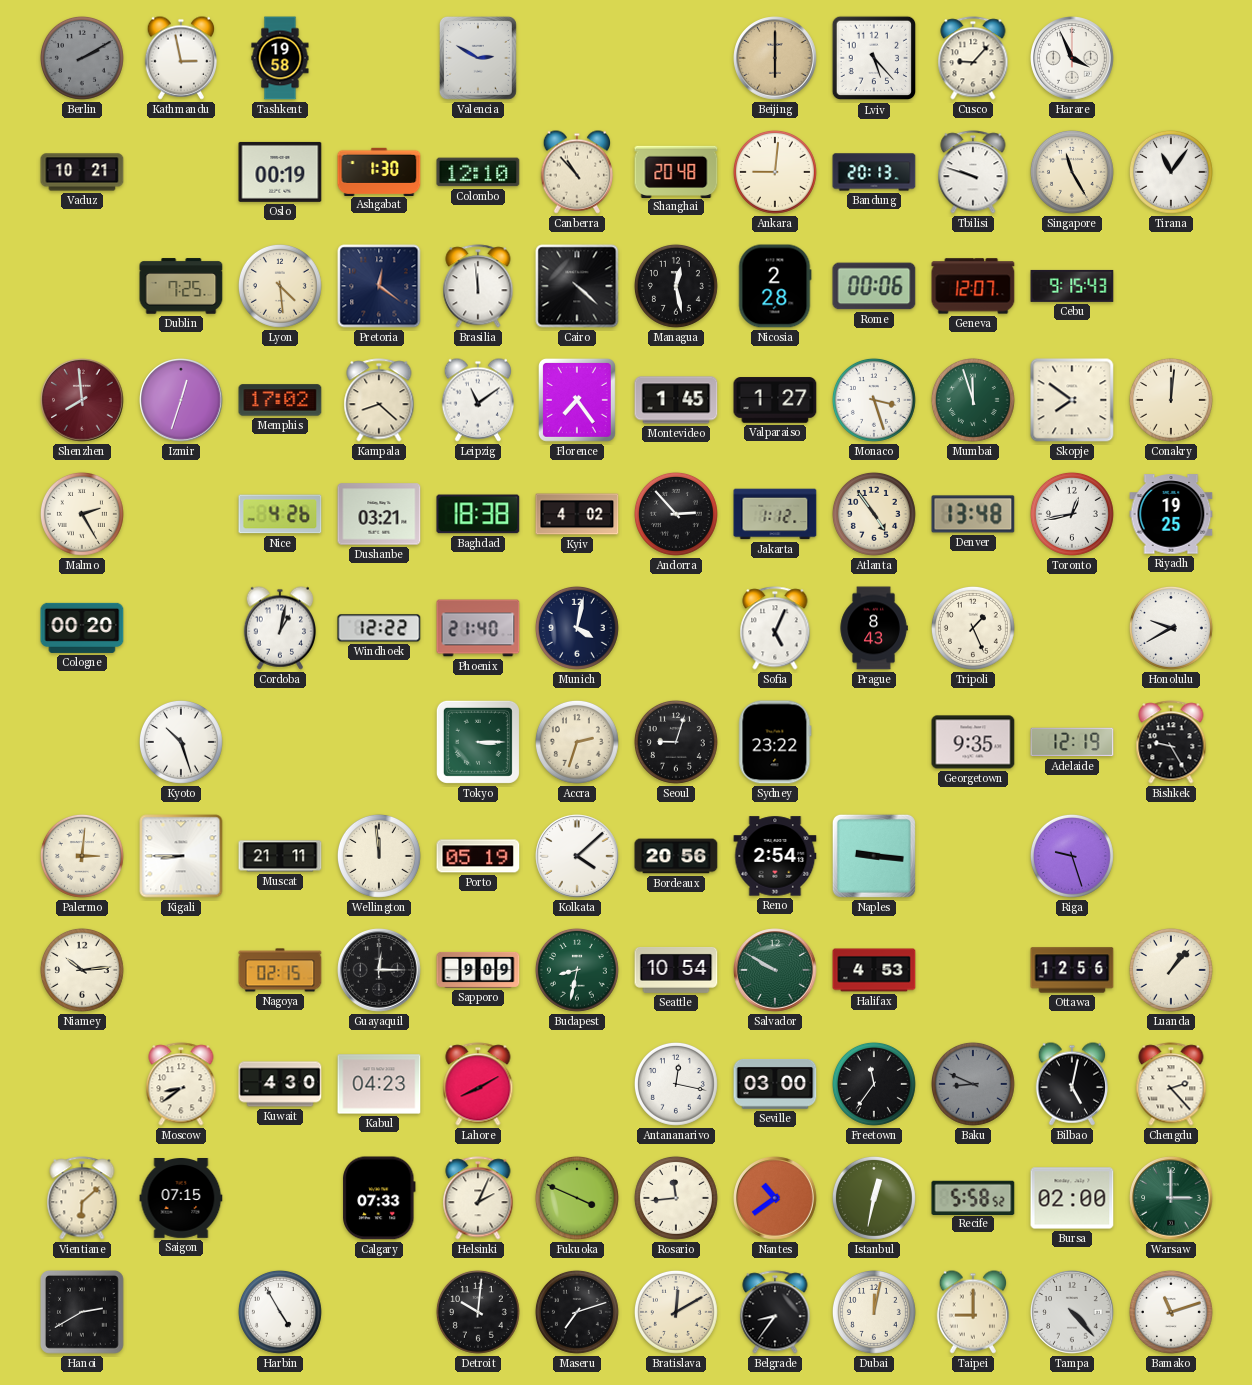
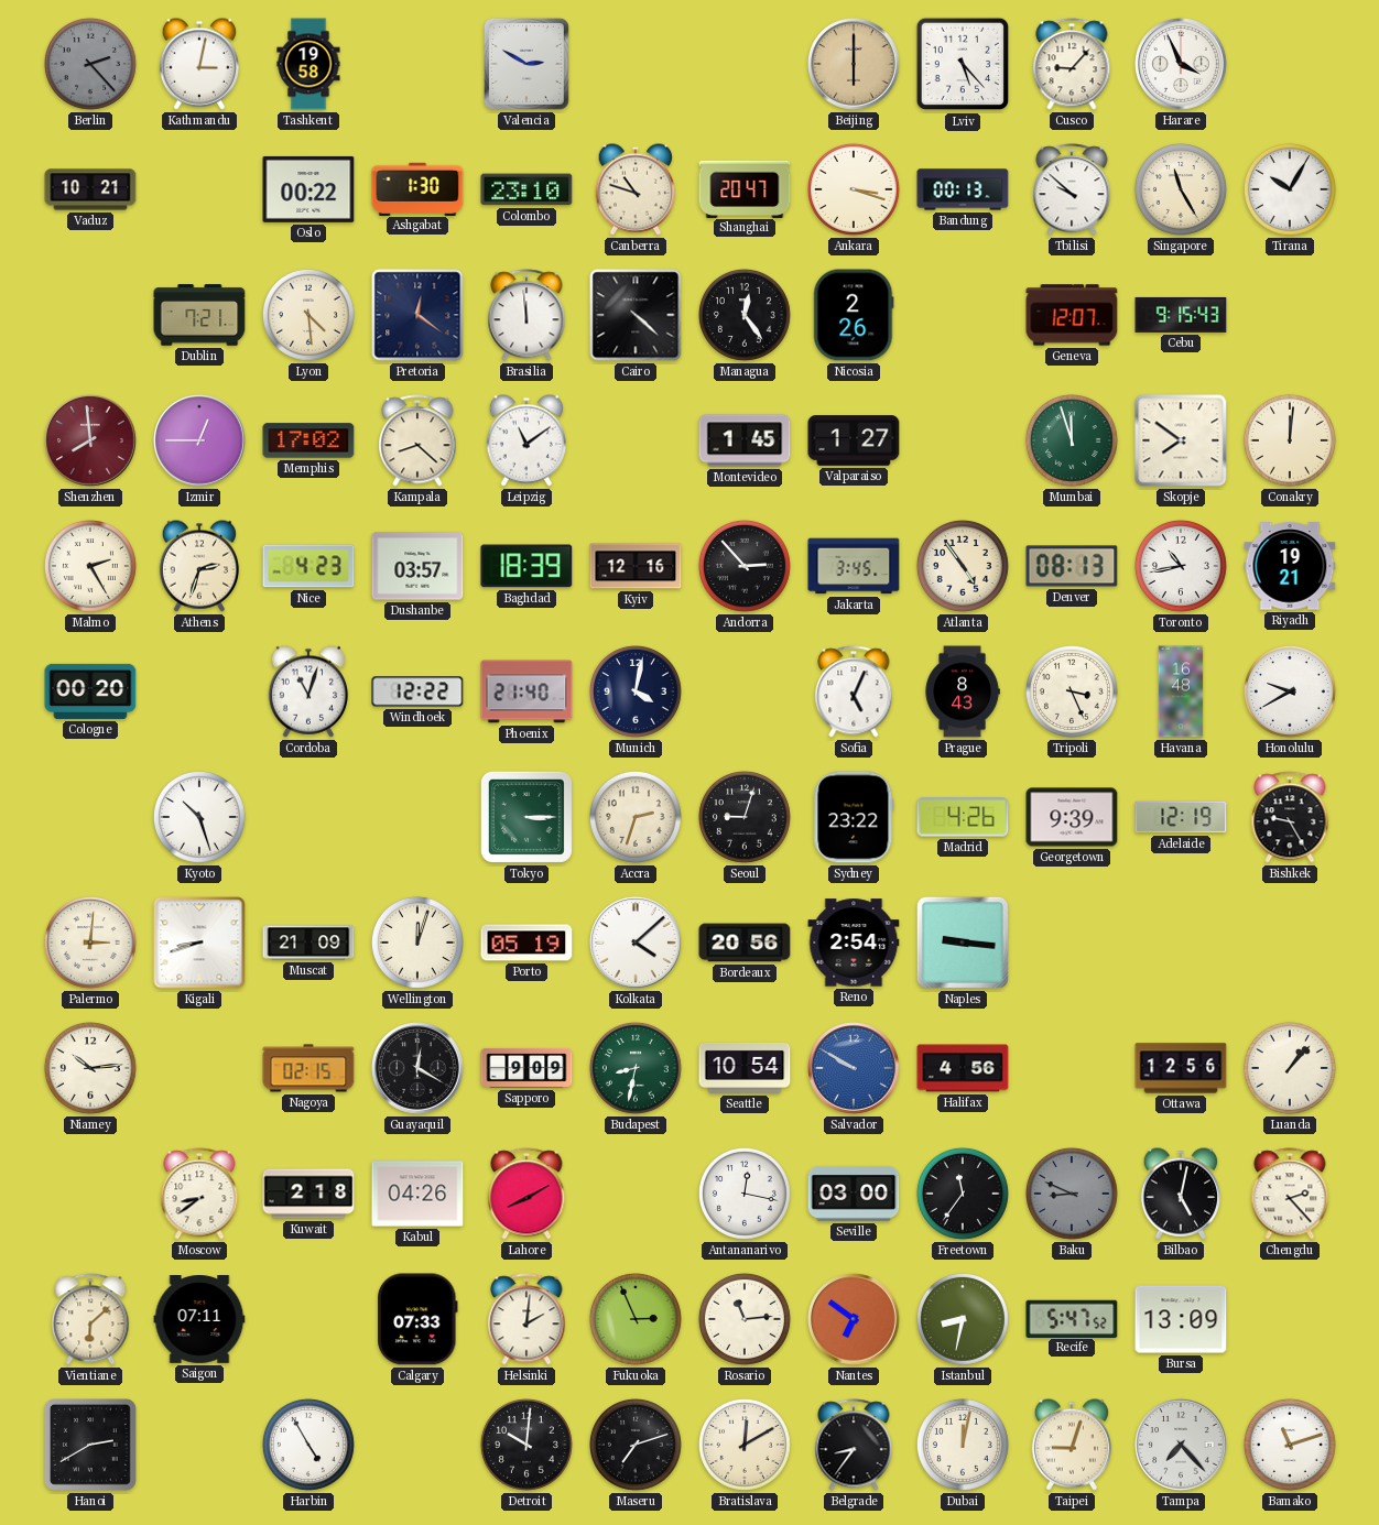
Berlin: 2:10 -> 2:23 (90, 64)
Kathmandu: 2:58 -> 3:02 (199, 64)
Oslo: 00:19 -> 00:22 (308, 189)
Colombo: 12:10 -> 23:10 (526, 189)
Canberra: 10:53 -> 10:48 (636, 189)
Shanghai: 20:48 -> 20:47 (745, 188)
Ankara: 9:01 -> 3:18 (854, 189)
Bandung: 20:13 -> 00:13 (963, 189)
Tbilisi: 9:48 -> 9:52 (1072, 189)
Tirana: 11:06 -> 10:05 (1290, 189)
Dublin: 7:25 -> 7:21 (199, 315)
Managua: 12:28 -> 12:24 (745, 315)
Nicosia: 2:28 -> 2:26 (854, 315)
Rome: 00:06 -> none (874, 286)
Izmir: 12:33 -> 12:45 (199, 440)
Florence: 7:24 -> none (577, 400)
Monaco: 3:27 -> none (874, 400)
Athens: none -> 2:33 (199, 566)
Nice: 4:26 -> 4:23 (308, 566)
Dushanbe: 03:21 -> 03:57 (417, 566)
Baghdad: 18:38 -> 18:39 (526, 566)
Kyiv: 4:02 -> 12:16 (636, 566)
Jakarta: 1:12 -> 3:45 (854, 566)
Denver: 13:48 -> 08:13 (1072, 566)
Toronto: 12:43 -> 10:43 (1181, 566)
Riyadh: 19:25 -> 19:21 (1290, 566)
Cordoba: 1:02 -> 11:03 (308, 691)
Tripoli: 1:26 -> 3:26 (1072, 691)
Havana: none -> 16:48 (1181, 691)
Madrid: none -> 4:26 (963, 817)
Georgetown: 9:35 -> 9:39 (1072, 817)
Kigali: 8:45 -> 8:42 (199, 943)
Muscat: 21:11 -> 21:09 (308, 943)
Wellington: 11:59 -> 12:03 (417, 943)
Riga: 9:27 -> none (1072, 856)
Guayaquil: 12:15 -> 12:20 (417, 1068)
Salvador dial: green -> blue (854, 1068)
Halifax: 4:53 -> 4:56 (963, 1068)
Kuwait: 4:30 -> 2:18 (308, 1194)
Kabul: 04:23 -> 04:26 (417, 1194)
Saigon: 07:15 -> 07:11 (199, 1320)
Helsinki: 2:04 -> 2:01 (526, 1319)
Fukuoka: 3:49 -> 2:56 (636, 1319)
Rosario: 11:44 -> 11:14 (745, 1319)
Nantes: 10:39 -> 6:51 (854, 1319)
Istanbul: 12:32 -> 8:32 (963, 1319)
Recife: 5:58 -> 5:47 (1072, 1318)
Bursa: 02:00 -> 13:09 (1181, 1319)
Warsaw: 3:00 -> none (1171, 1198)
Taipei: 9:00 -> 9:03 (1072, 1445)
Tampa: 4:23 -> 7:23 (1181, 1445)
